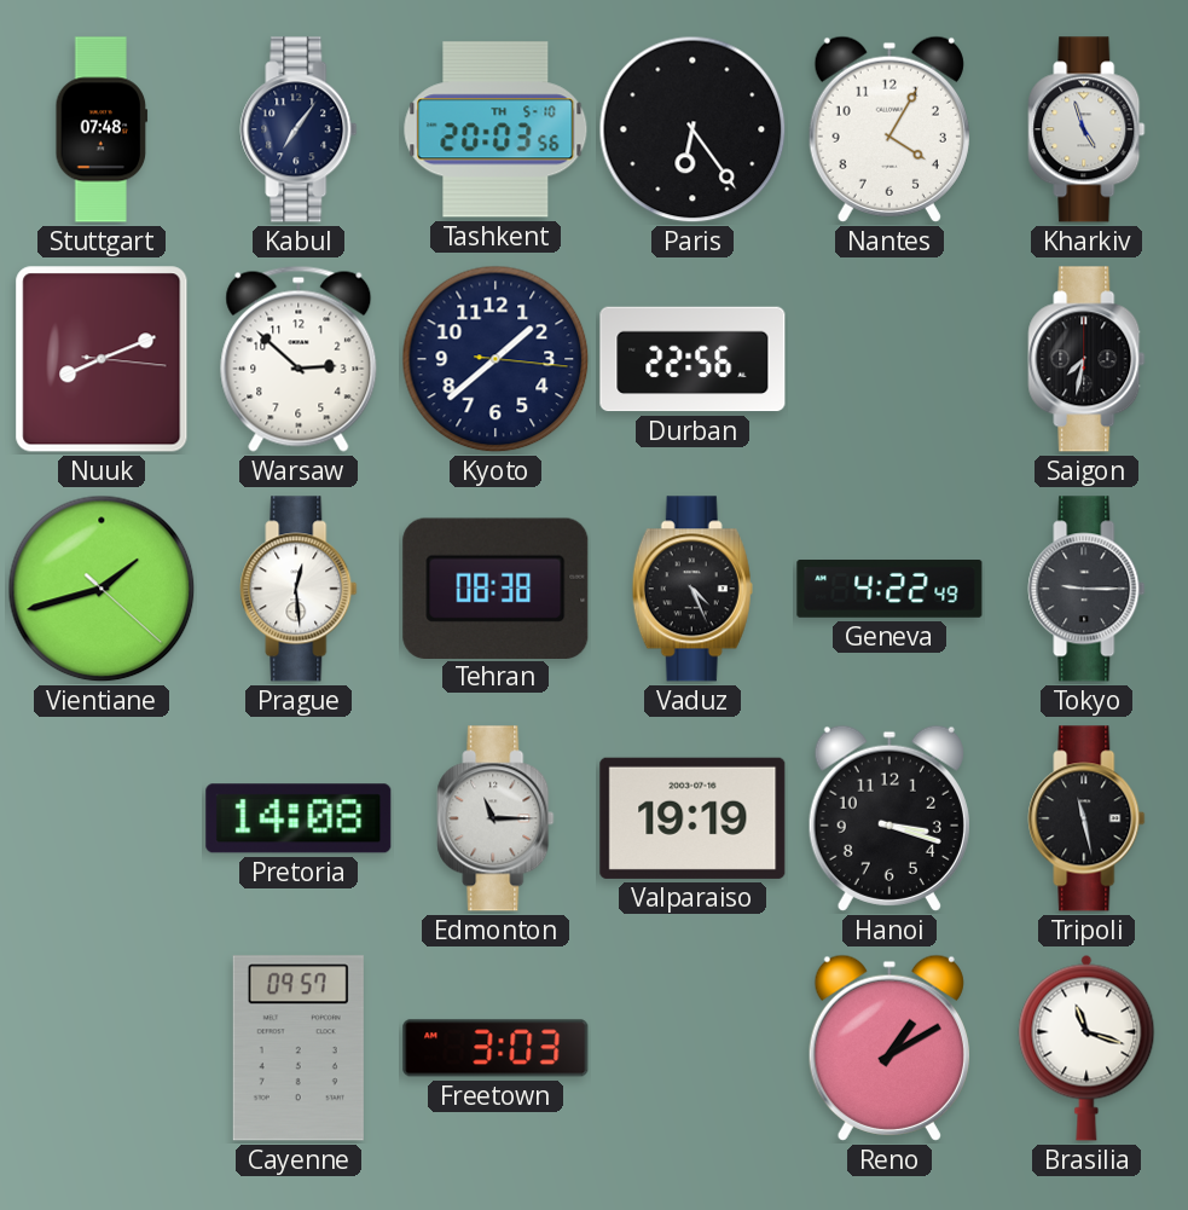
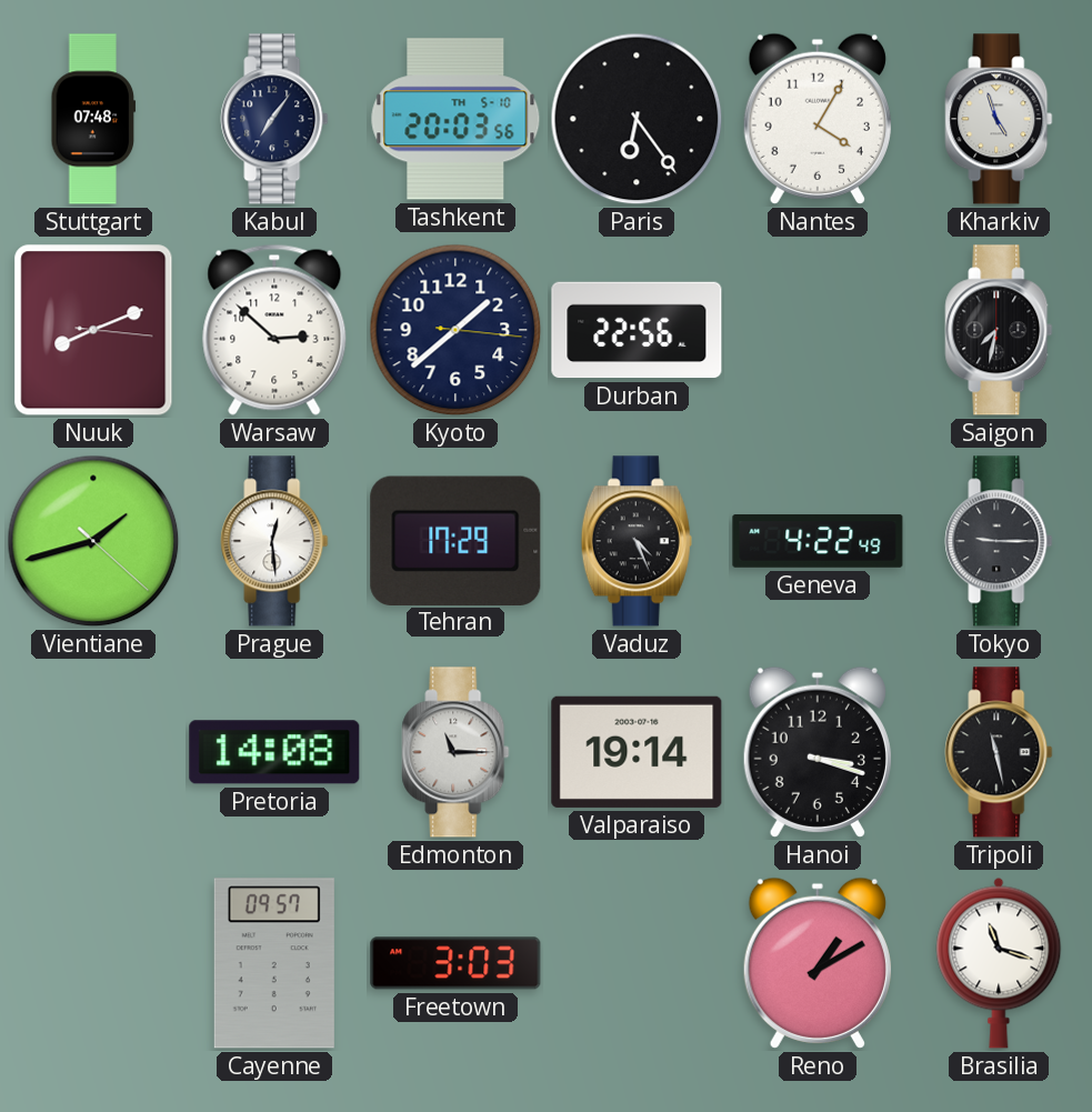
Tehran: 08:38 -> 17:29 (455, 540)
Valparaiso: 19:19 -> 19:14 (637, 752)
